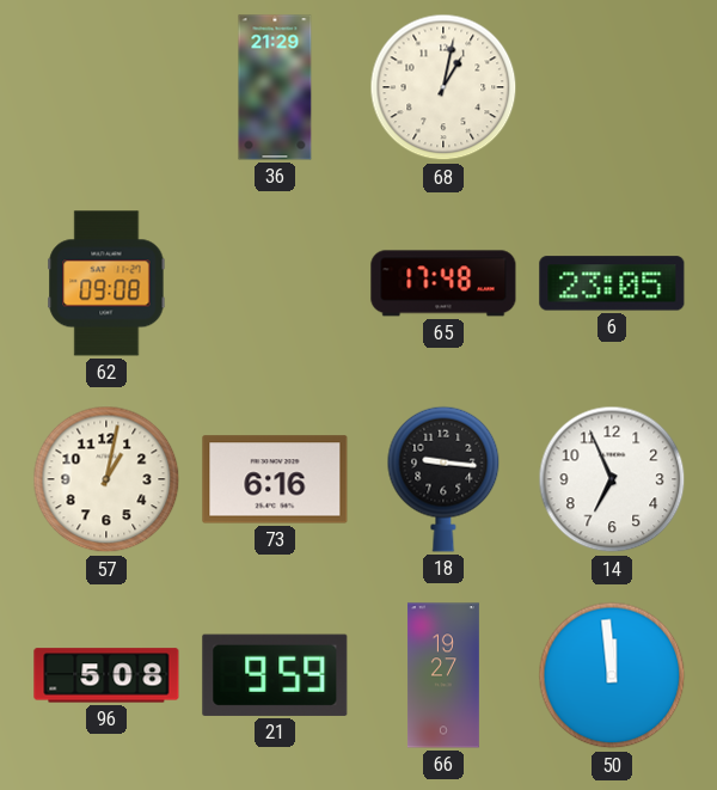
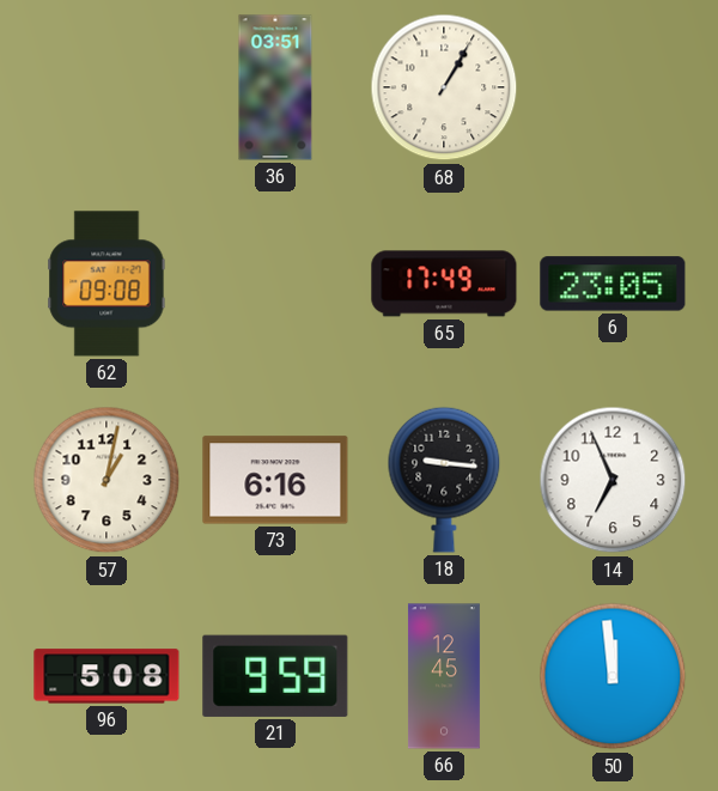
36: 21:29 -> 03:51 (275, 87)
68: 1:02 -> 1:05 (444, 87)
65: 17:48 -> 17:49 (444, 284)
66: 19:27 -> 12:45 (444, 676)
